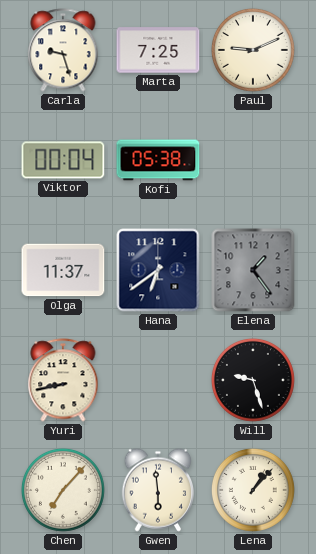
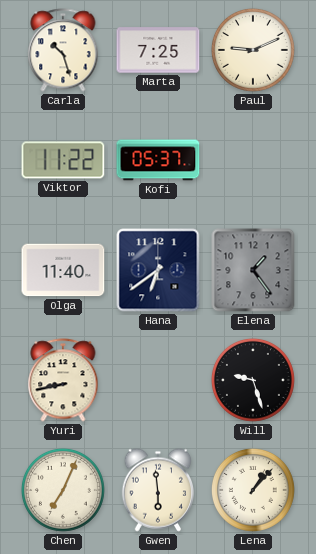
Carla: 9:27 -> 10:27 (63, 50)
Viktor: 00:04 -> 11:22 (63, 160)
Kofi: 05:38 -> 05:37 (158, 160)
Olga: 11:37 -> 11:40 (63, 270)
Chen: 7:07 -> 7:04 (63, 490)
